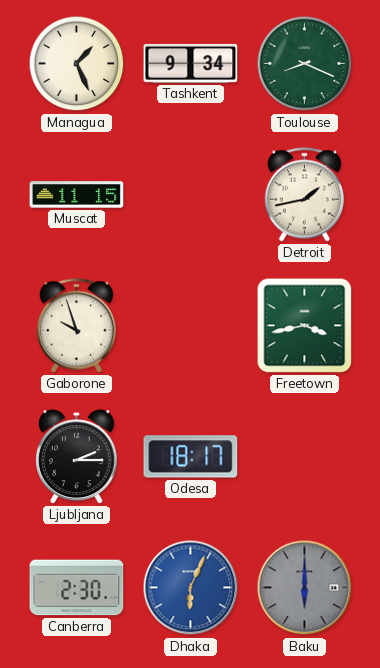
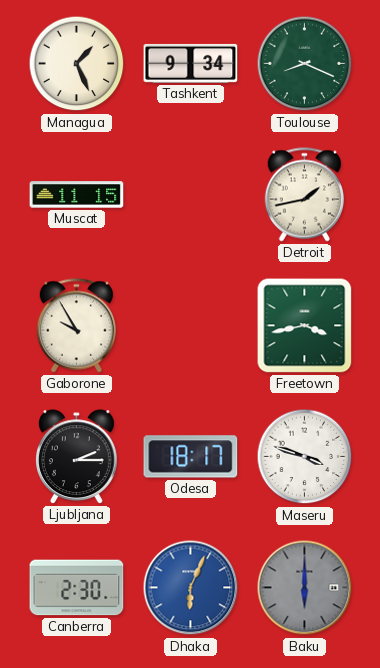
Gaborone: 9:57 -> 9:55 (76, 326)
Maseru: none -> 3:48 (305, 457)
